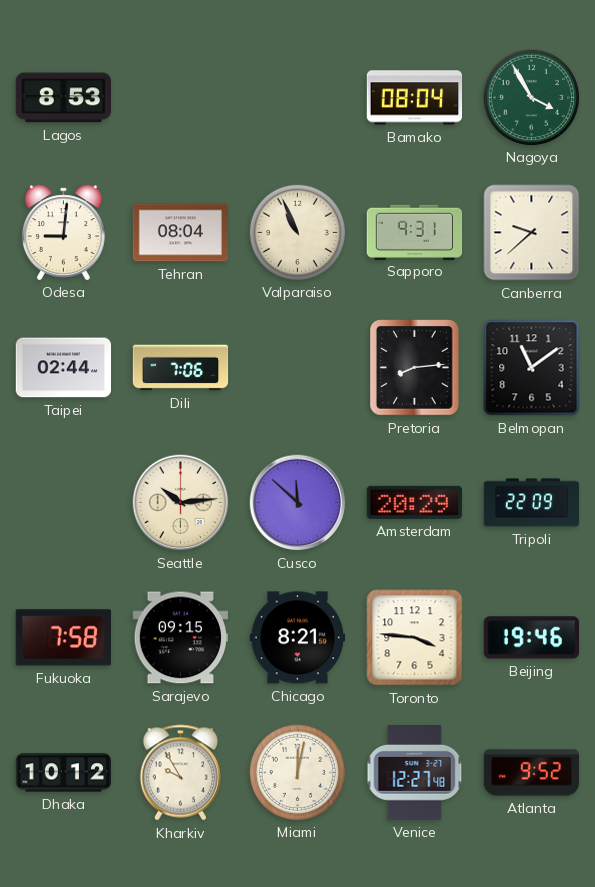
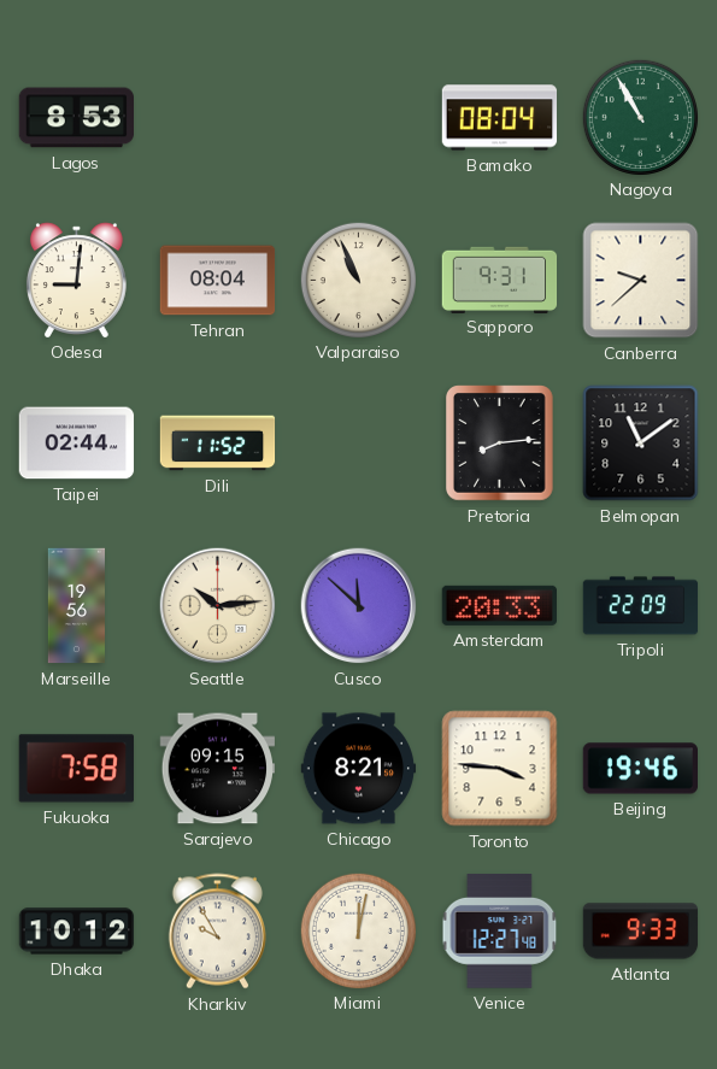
Nagoya: 3:55 -> 10:55 (640, 117)
Dili: 7:06 -> 11:52 (218, 444)
Marseille: none -> 19:56 (76, 606)
Amsterdam: 20:29 -> 20:33 (499, 605)
Atlanta: 9:52 -> 9:33 (641, 932)
